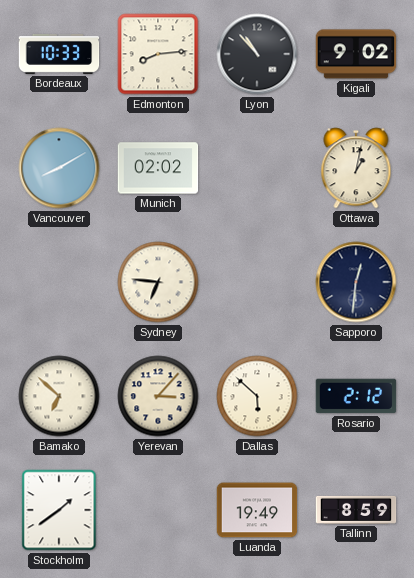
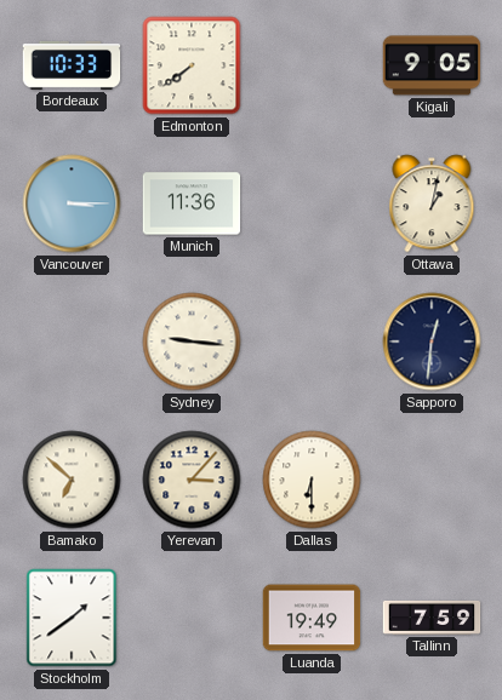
Edmonton: 8:14 -> 7:39 (192, 65)
Lyon: 10:53 -> none (257, 54)
Kigali: 9:02 -> 9:05 (432, 65)
Vancouver: 8:10 -> 3:15 (72, 203)
Munich: 02:02 -> 11:36 (192, 203)
Sydney: 6:46 -> 9:16 (192, 342)
Dallas: 5:52 -> 6:30 (312, 480)
Rosario: 2:12 -> none (356, 396)
Tallinn: 8:59 -> 7:59 (432, 618)
